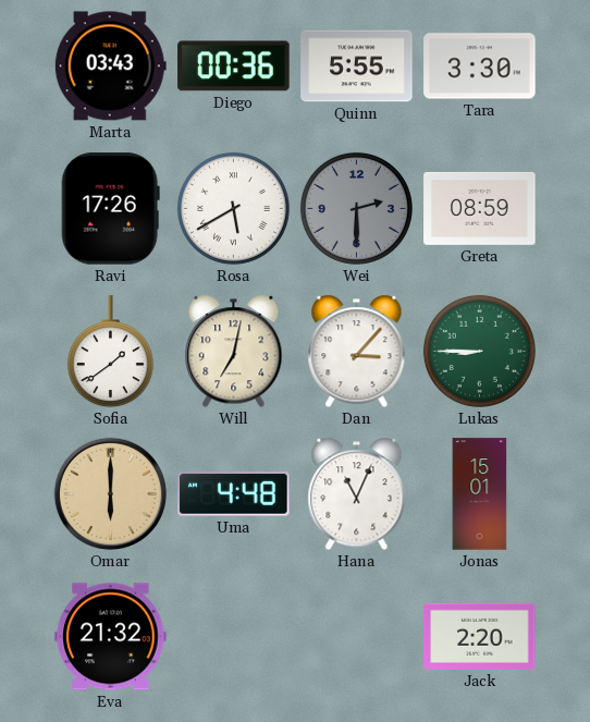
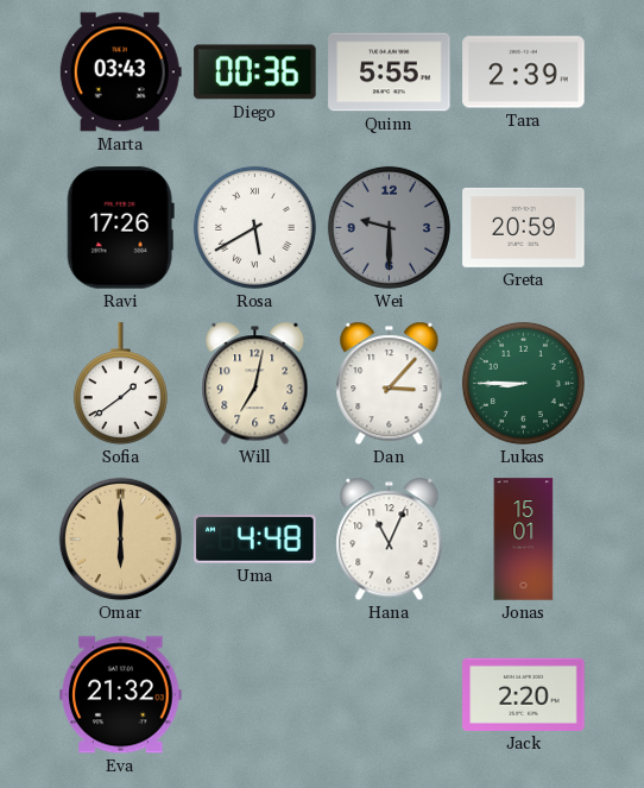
Tara: 3:30 -> 2:39 (524, 73)
Wei: 2:30 -> 9:30 (389, 227)
Greta: 08:59 -> 20:59 (524, 227)
